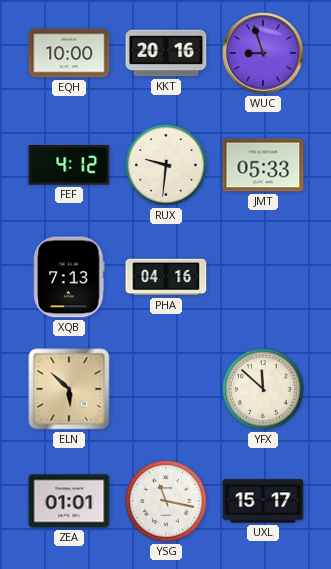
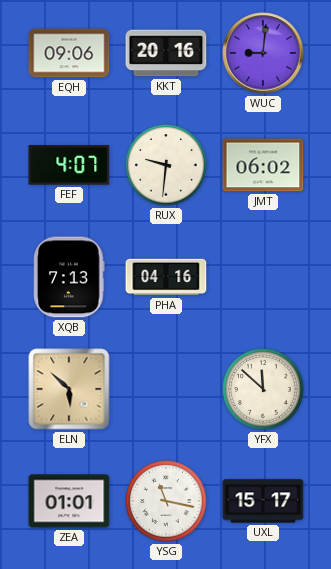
EQH: 10:00 -> 09:06 (69, 53)
WUC: 8:57 -> 9:01 (263, 53)
FEF: 4:12 -> 4:07 (69, 165)
JMT: 05:33 -> 06:02 (263, 165)
